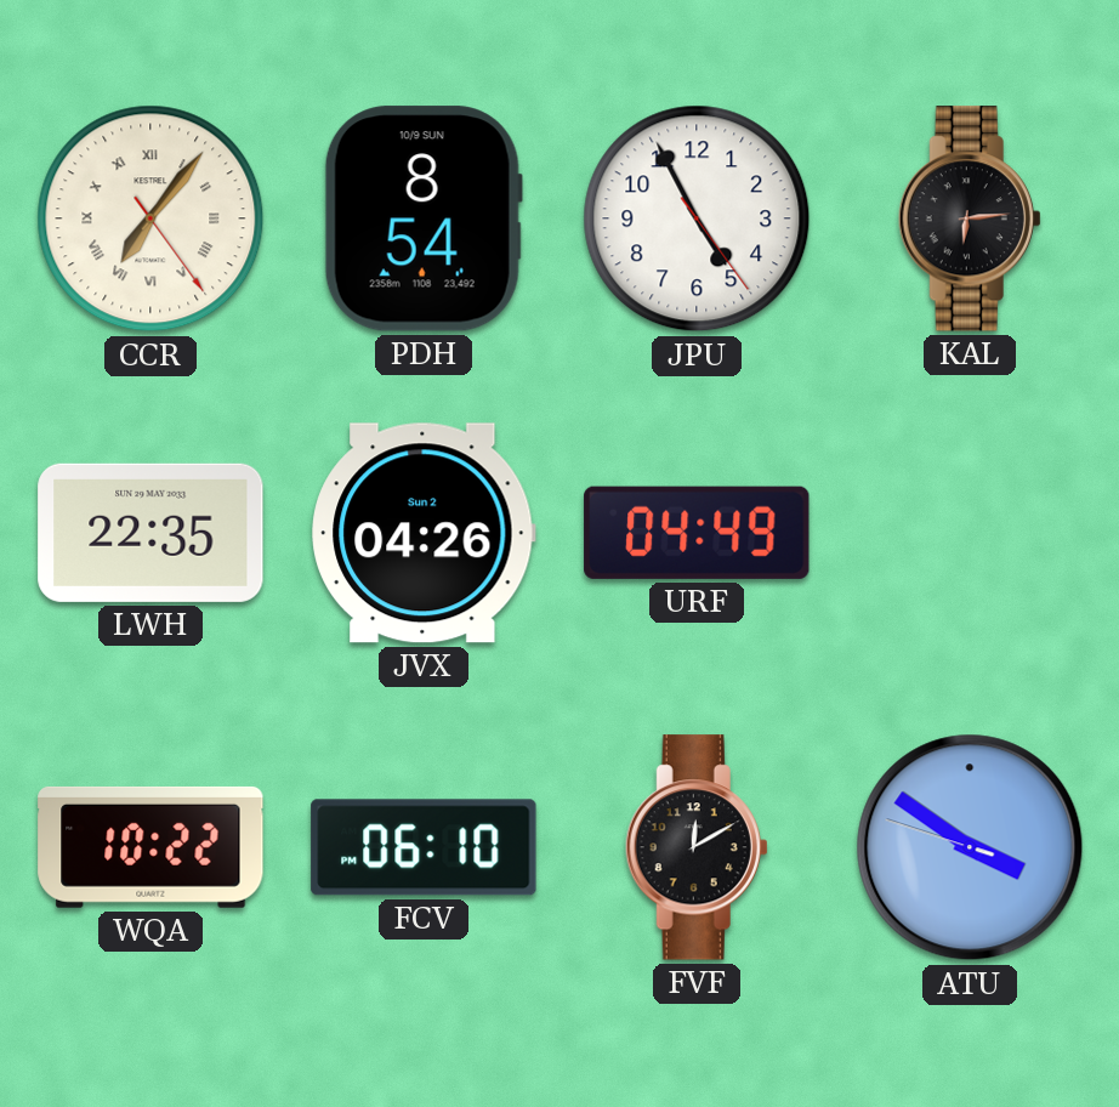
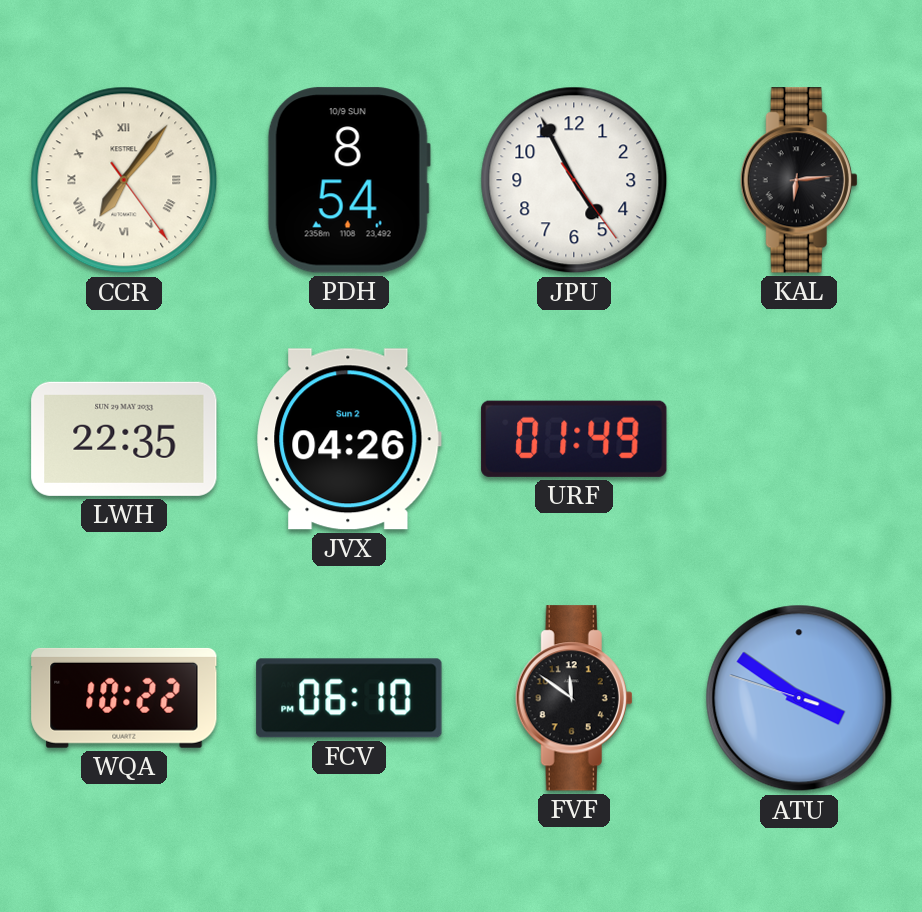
URF: 04:49 -> 01:49 (574, 439)
FVF: 12:10 -> 11:51 (574, 698)
